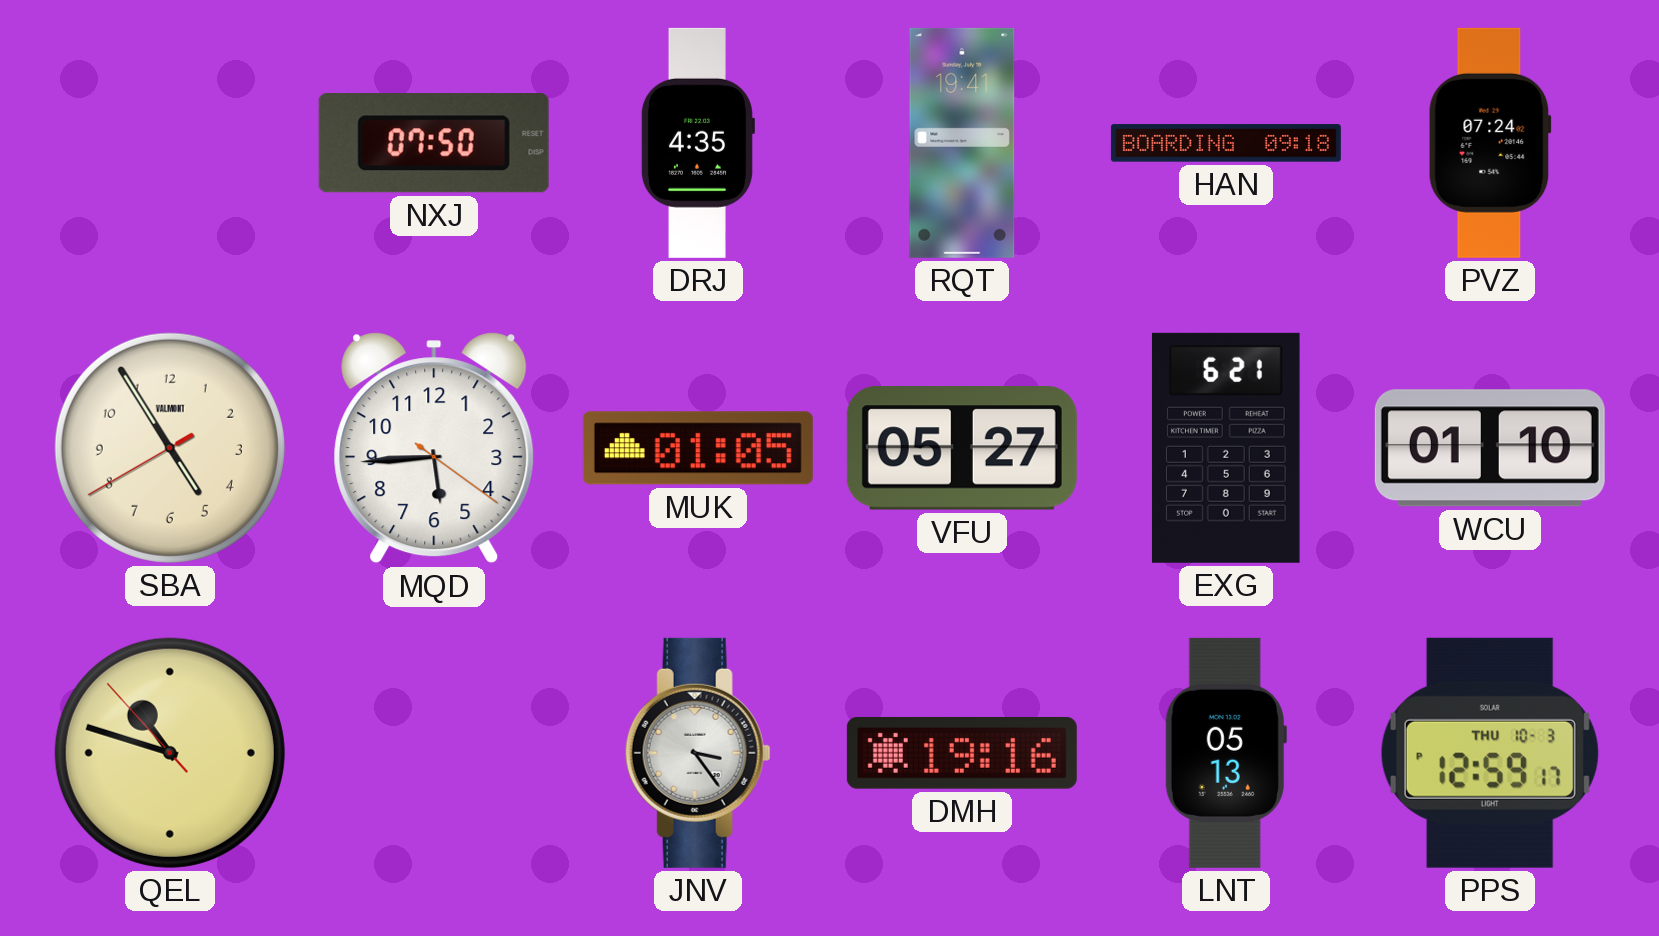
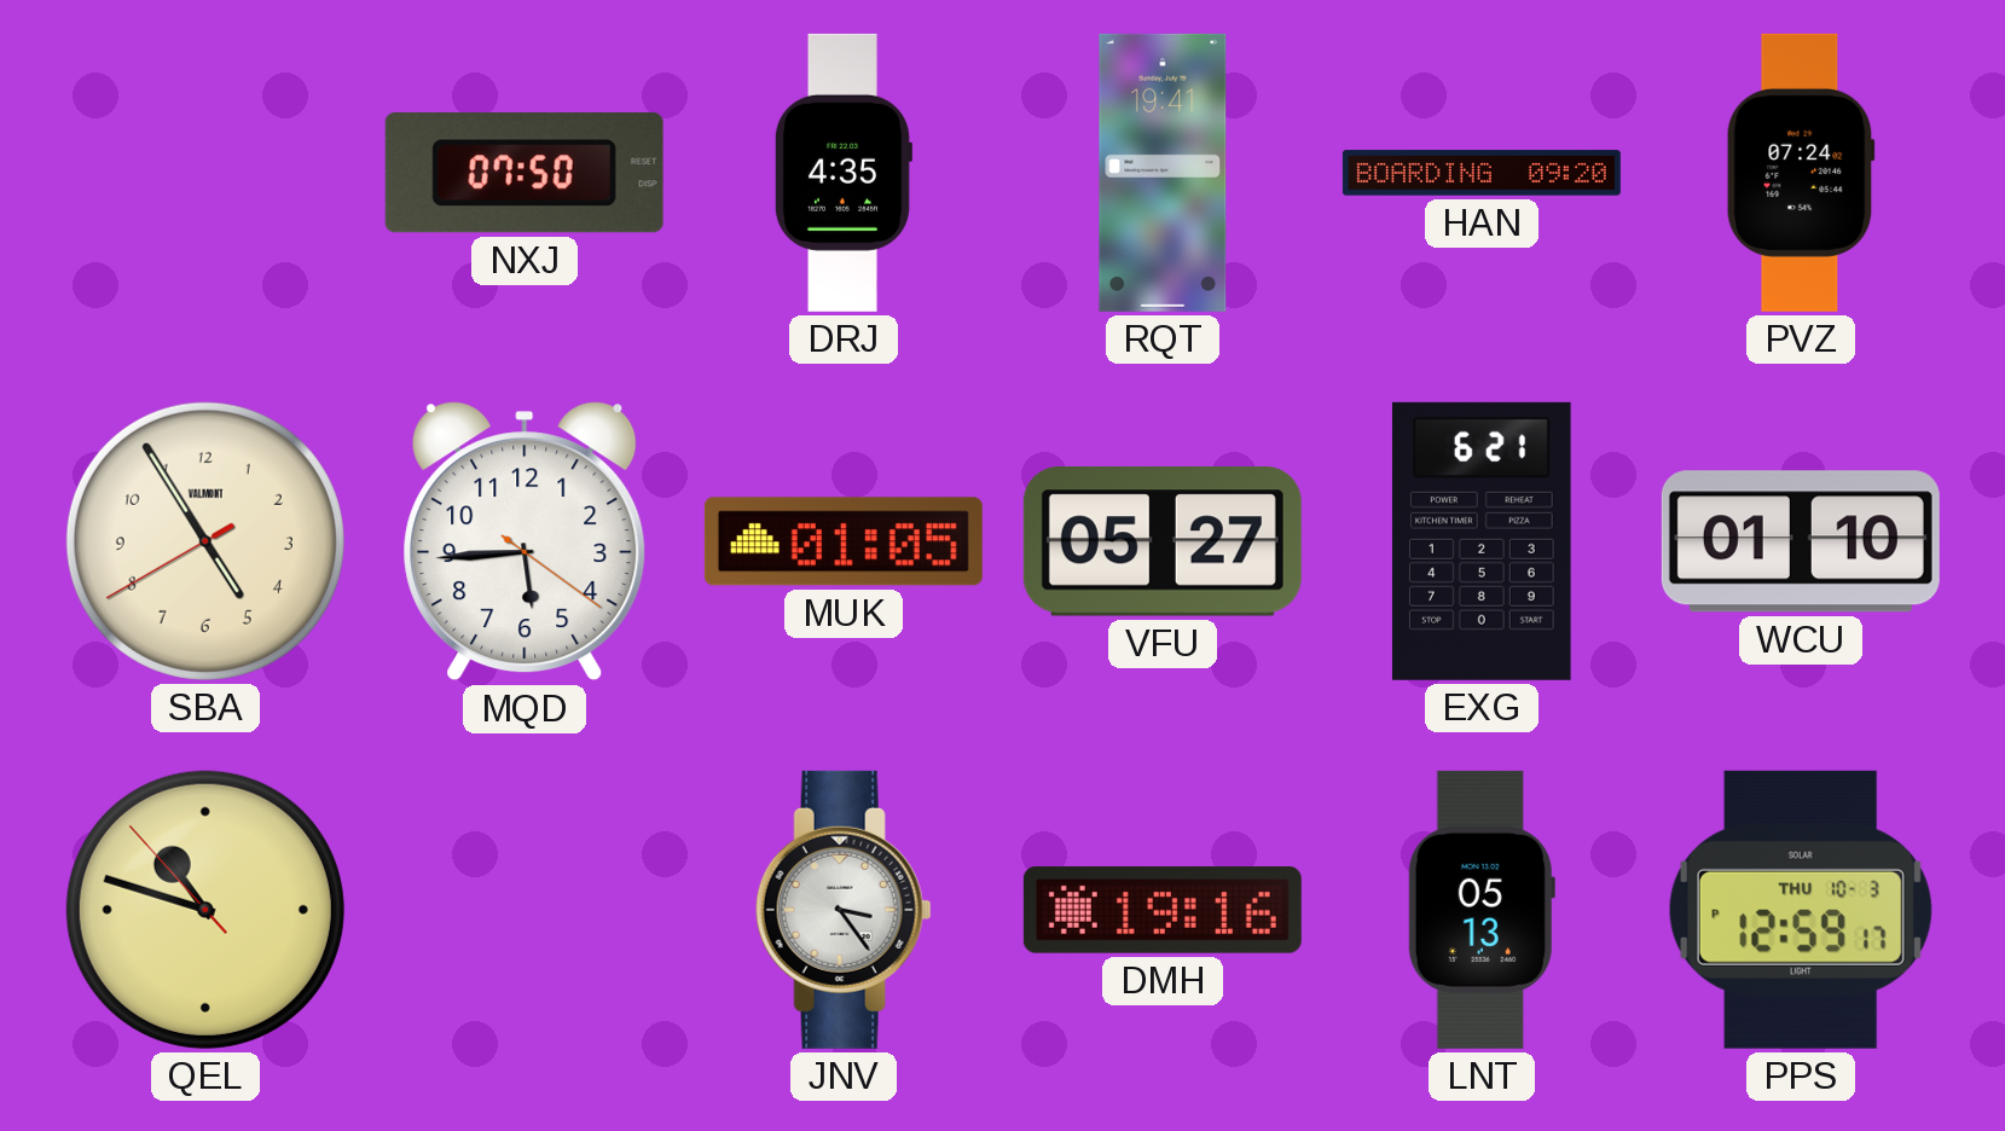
HAN: 09:18 -> 09:20 (1482, 173)
